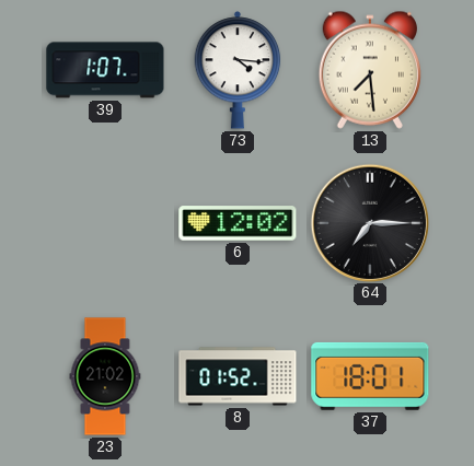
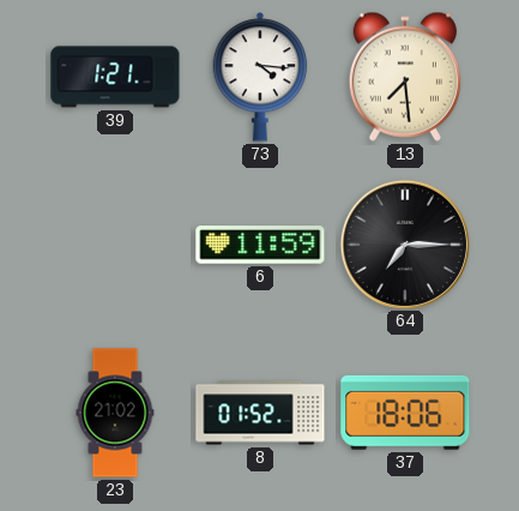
39: 1:07 -> 1:21 (115, 77)
6: 12:02 -> 11:59 (260, 245)
37: 18:01 -> 18:06 (405, 413)
